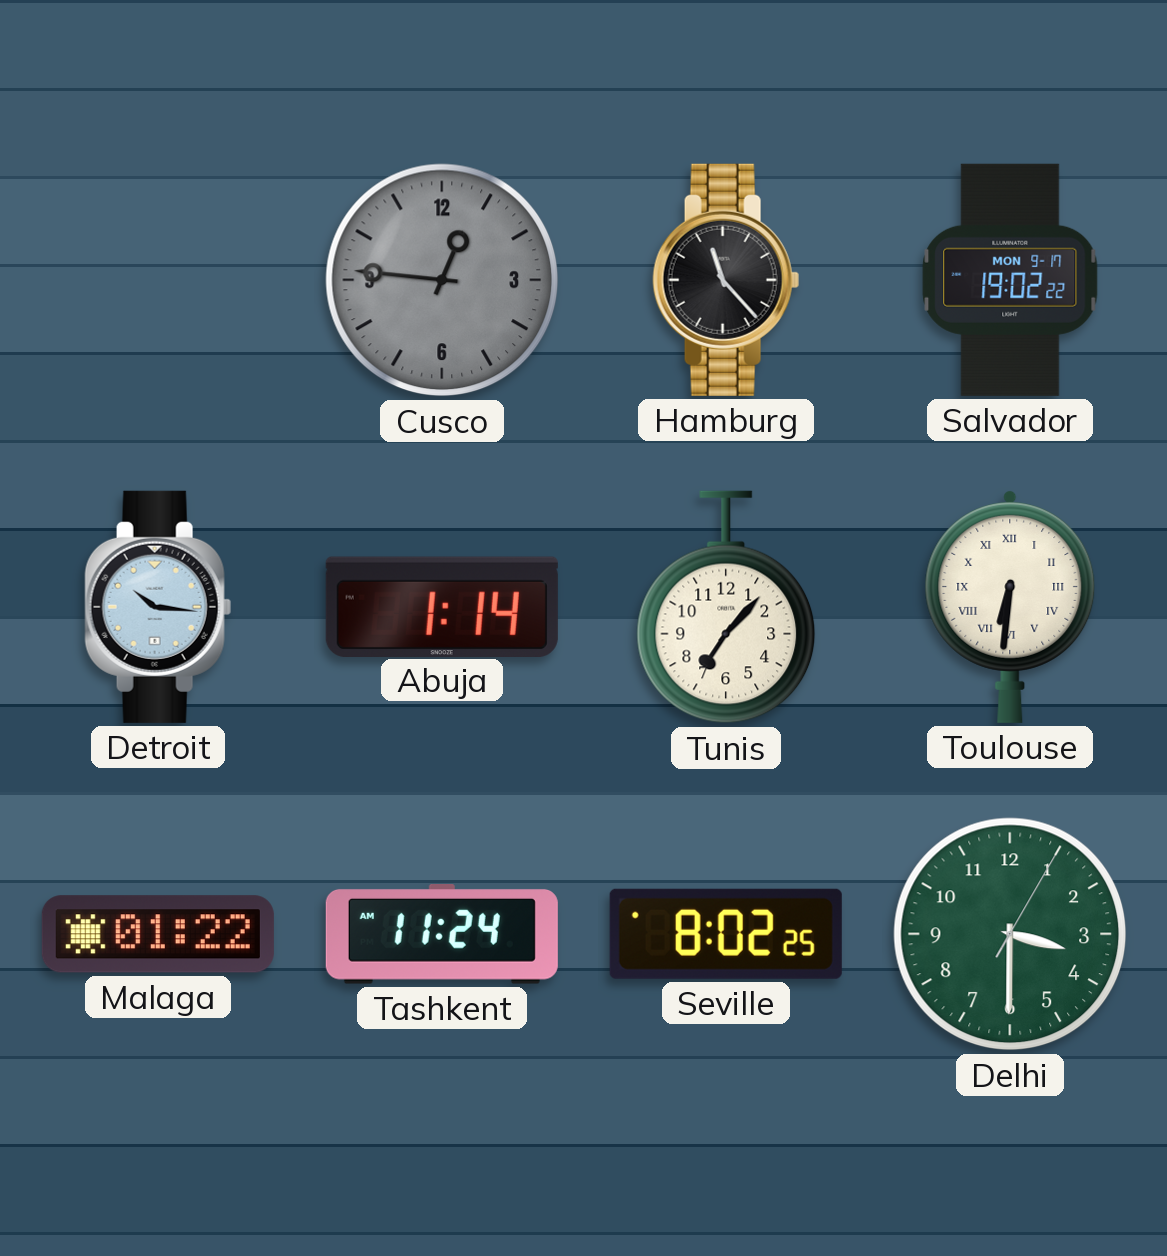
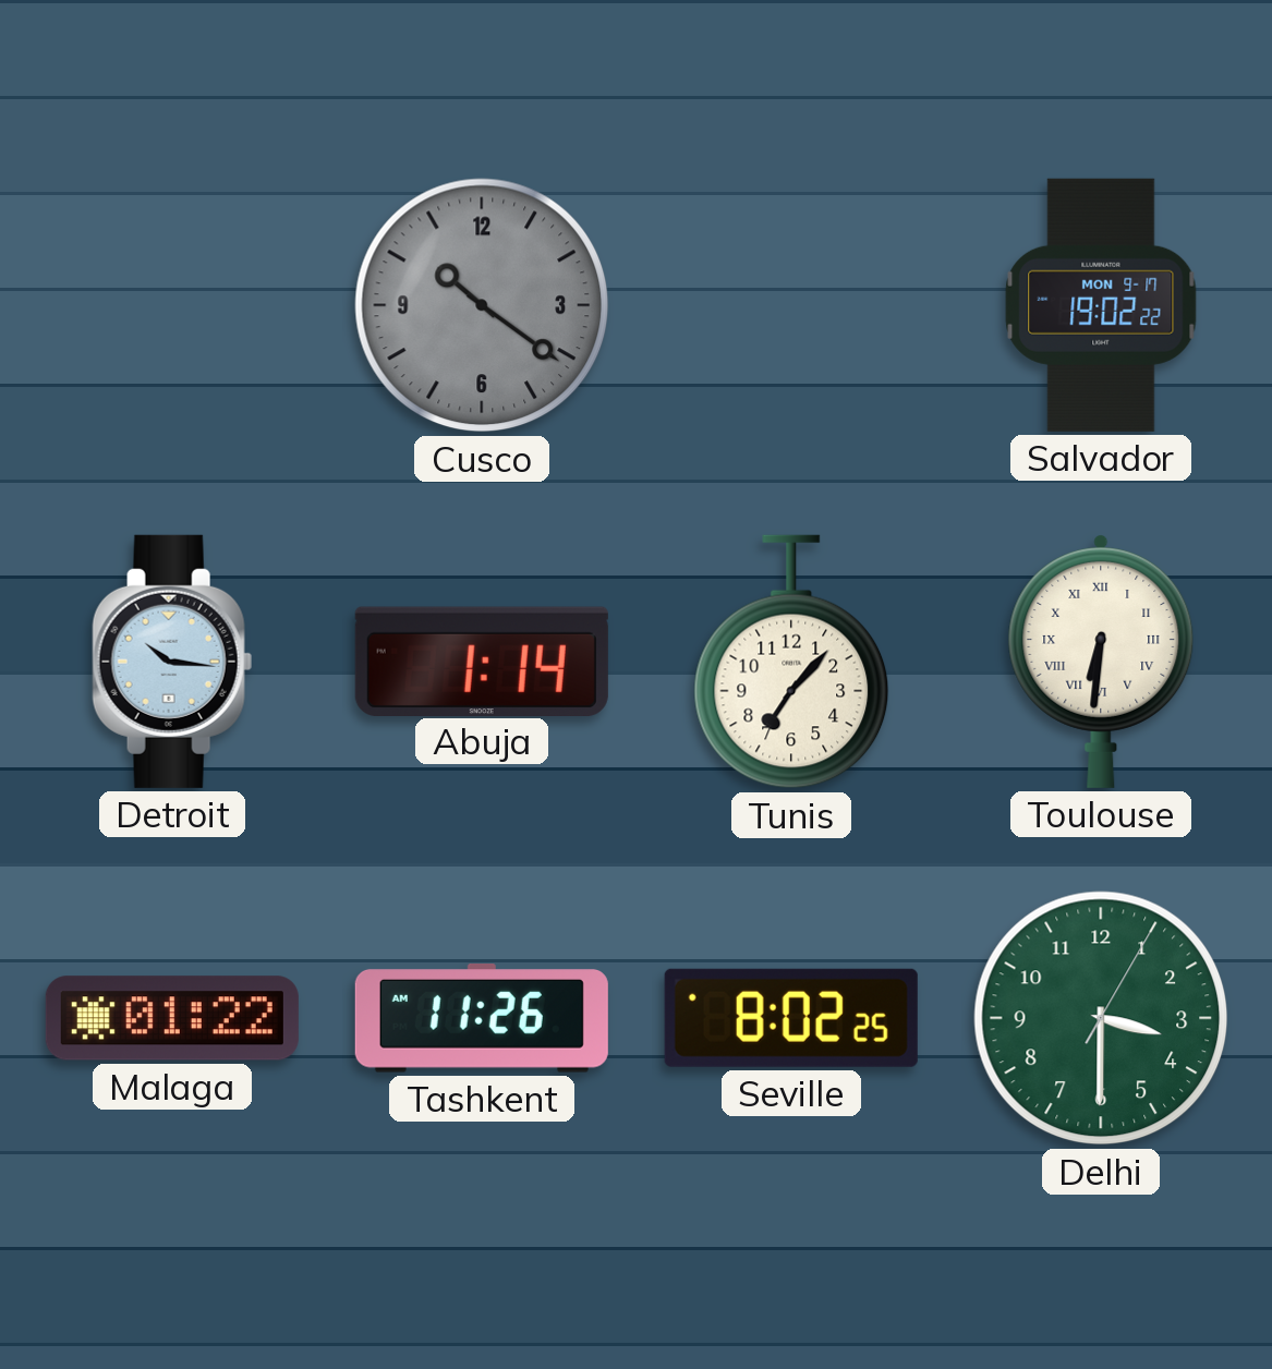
Cusco: 12:46 -> 10:21 (482, 305)
Hamburg: 11:23 -> none (726, 280)
Tashkent: 11:24 -> 11:26 (482, 1019)
